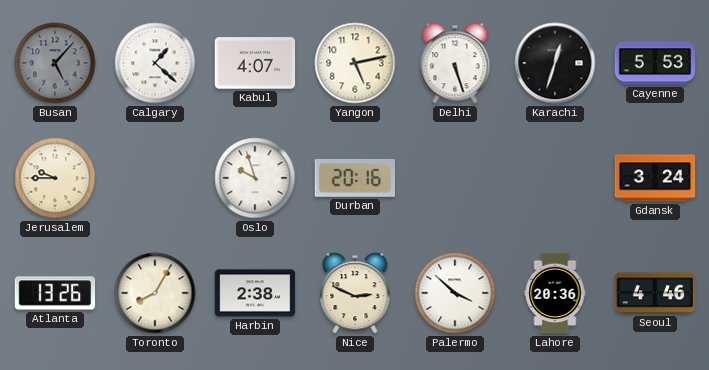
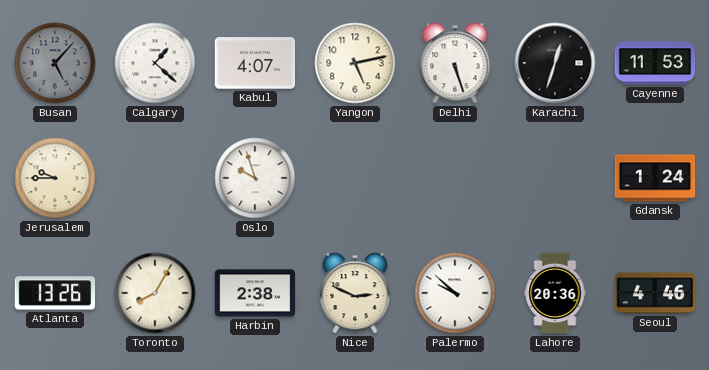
Cayenne: 5:53 -> 11:53 (655, 63)
Durban: 20:16 -> none (355, 178)
Gdansk: 3:24 -> 1:24 (655, 178)
Palermo: 3:52 -> 9:52 (455, 293)
